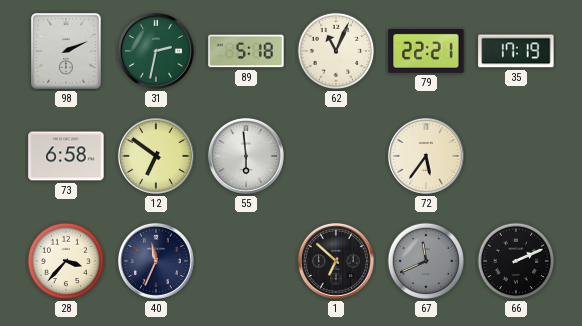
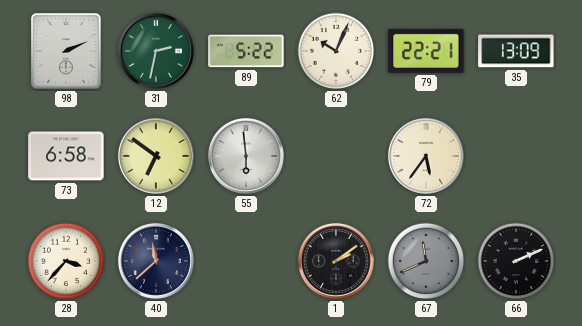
89: 5:18 -> 5:22 (246, 51)
62: 11:04 -> 10:04 (336, 51)
35: 17:19 -> 13:09 (516, 51)
40: 11:34 -> 11:38 (156, 261)
1: 6:52 -> 2:09 (336, 261)
